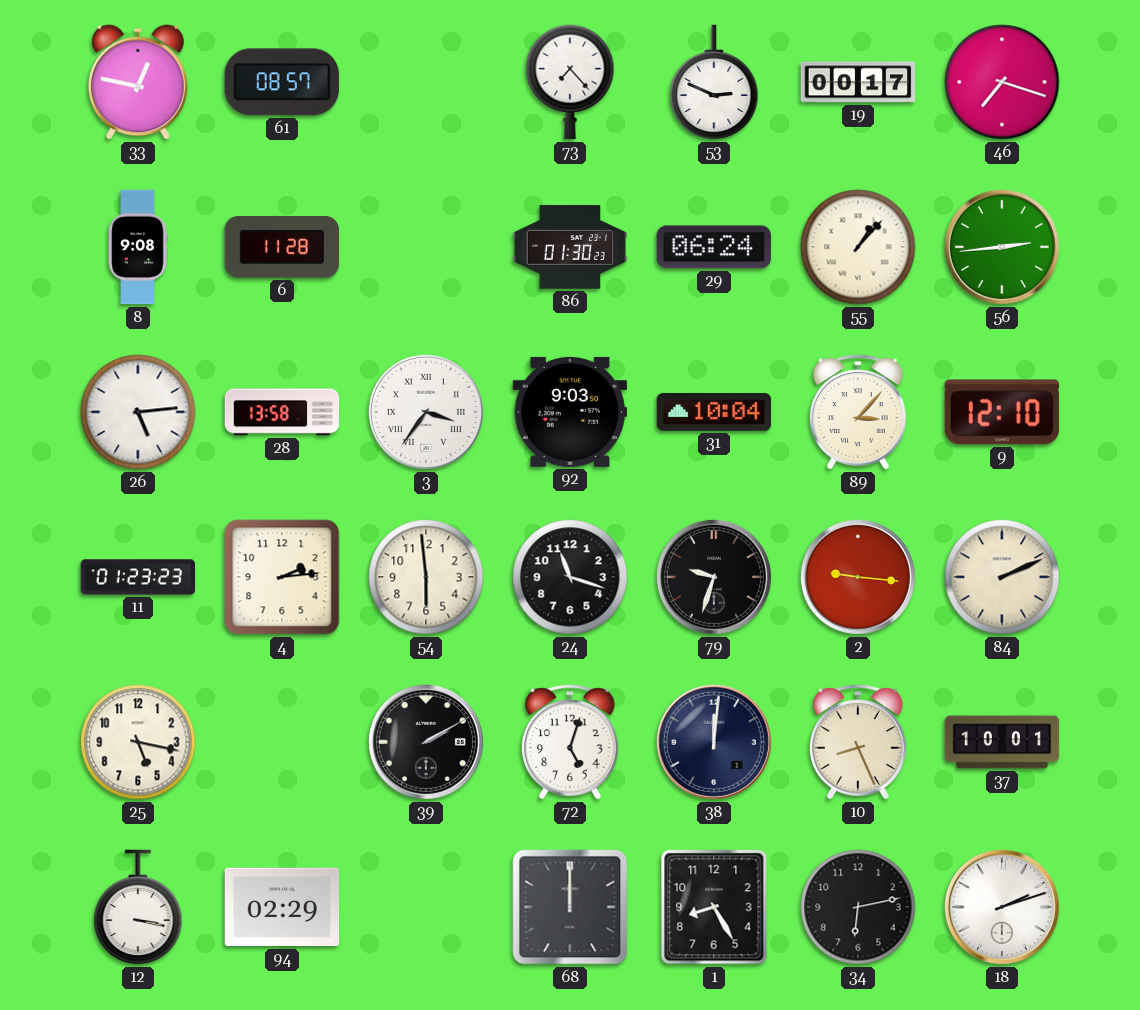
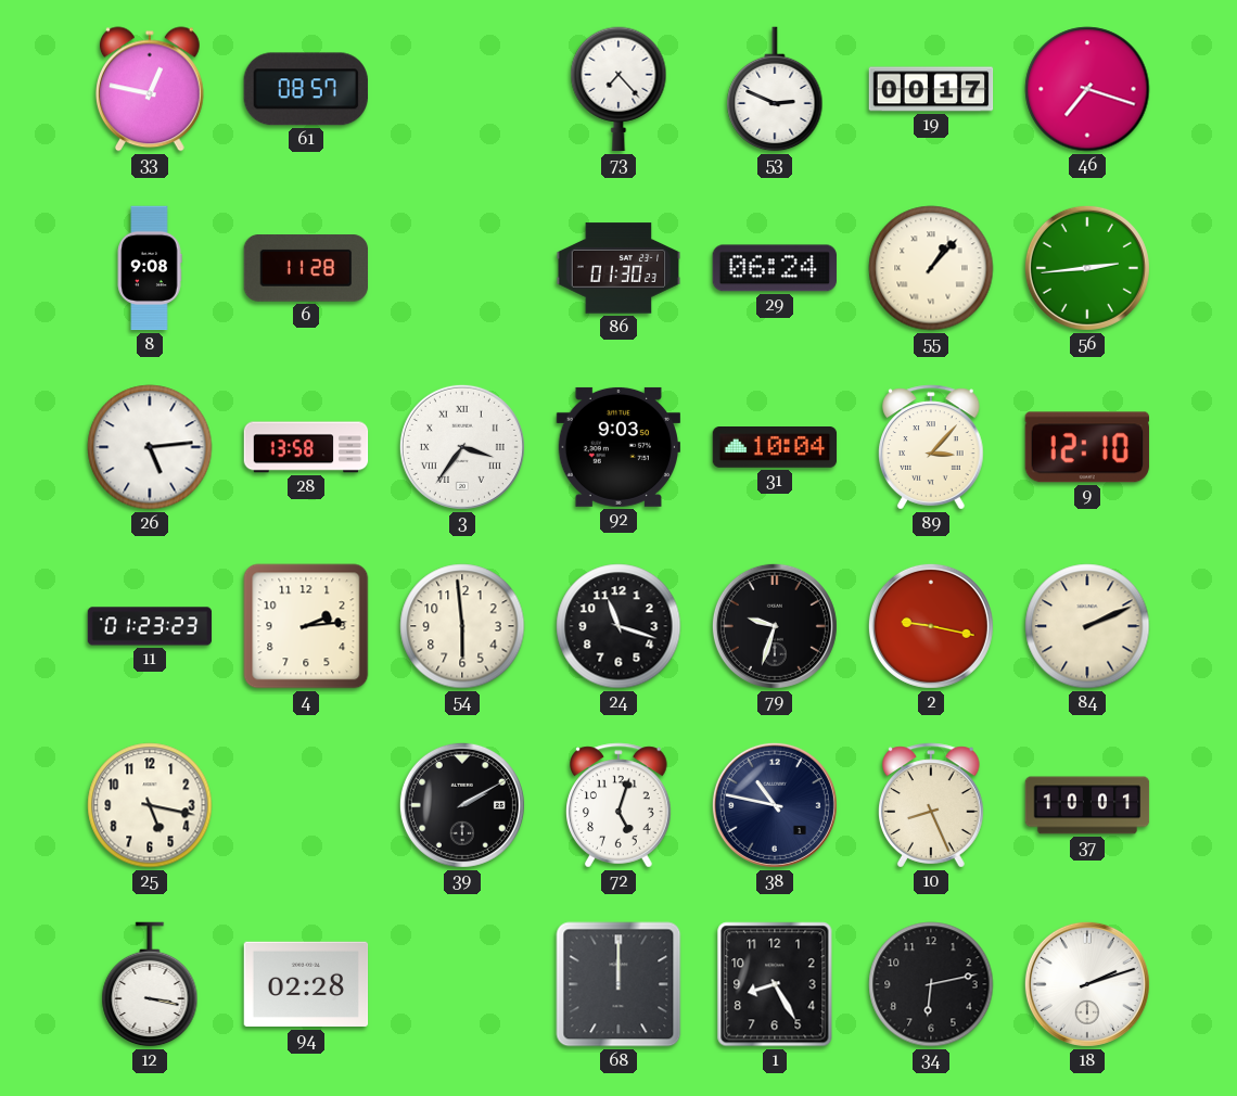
2: 9:16 -> 9:17 (931, 626)
38: 12:01 -> 10:47 (775, 805)
94: 02:29 -> 02:28 (306, 984)
